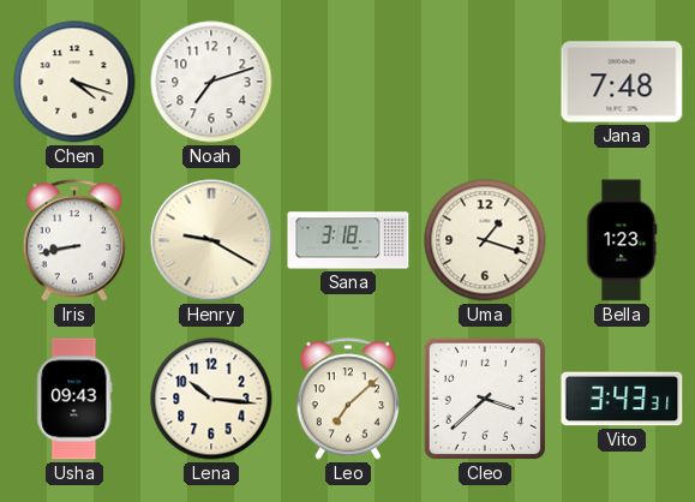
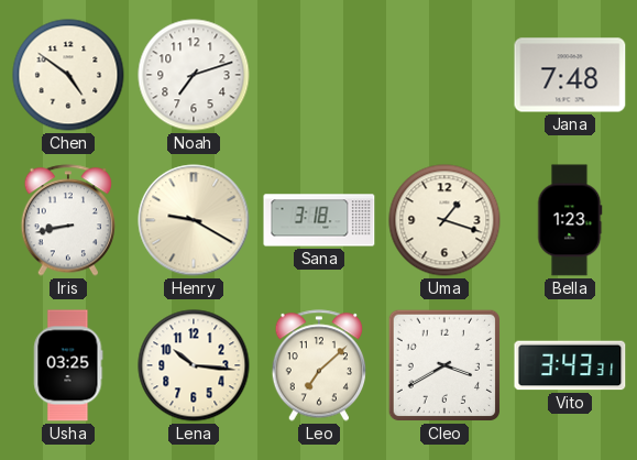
Chen: 4:18 -> 4:51 (68, 75)
Usha: 09:43 -> 03:25 (68, 365)
Cleo: 3:38 -> 3:40 (444, 365)
